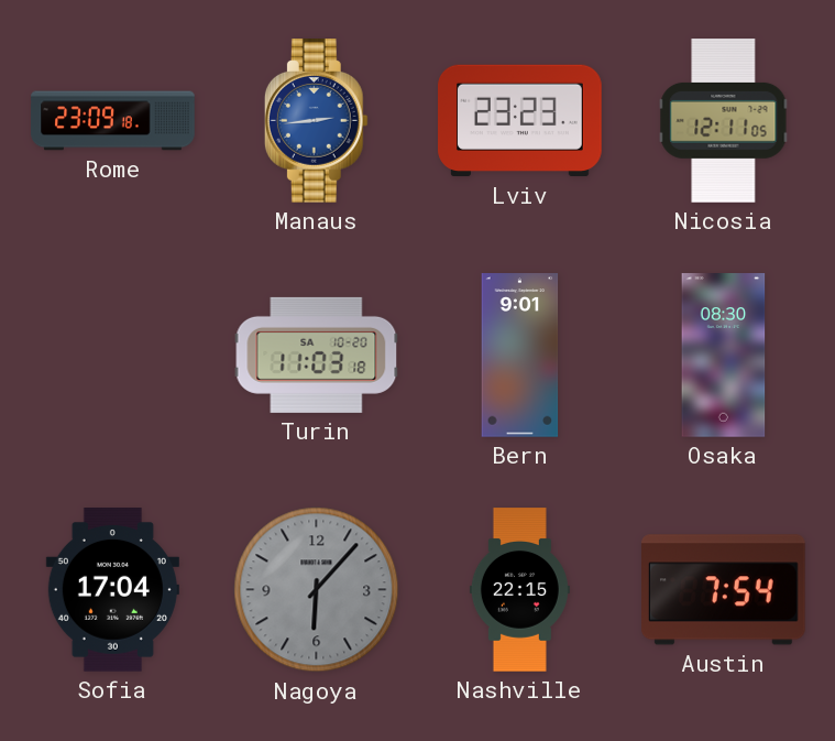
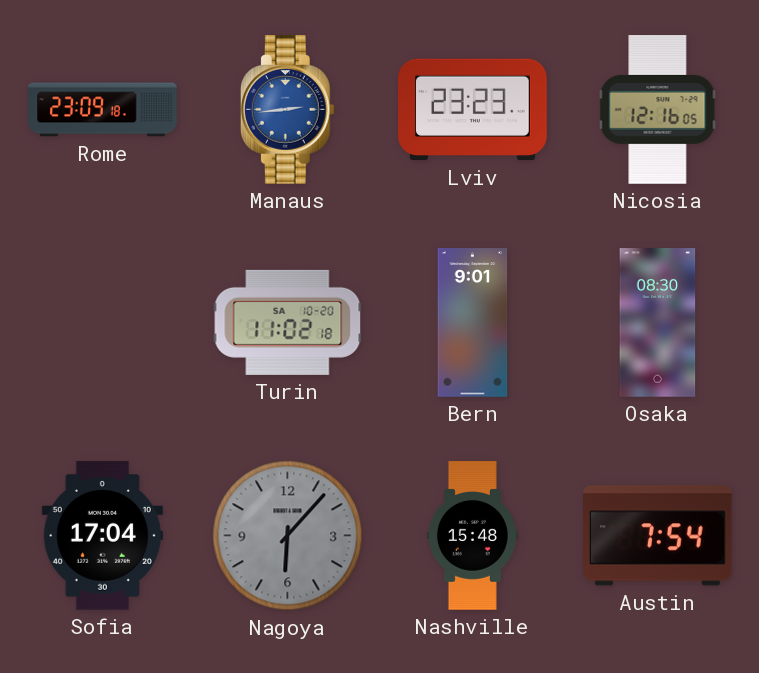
Nicosia: 12:11 -> 12:16 (658, 110)
Turin: 11:03 -> 11:02 (288, 322)
Nashville: 22:15 -> 15:48 (472, 536)
